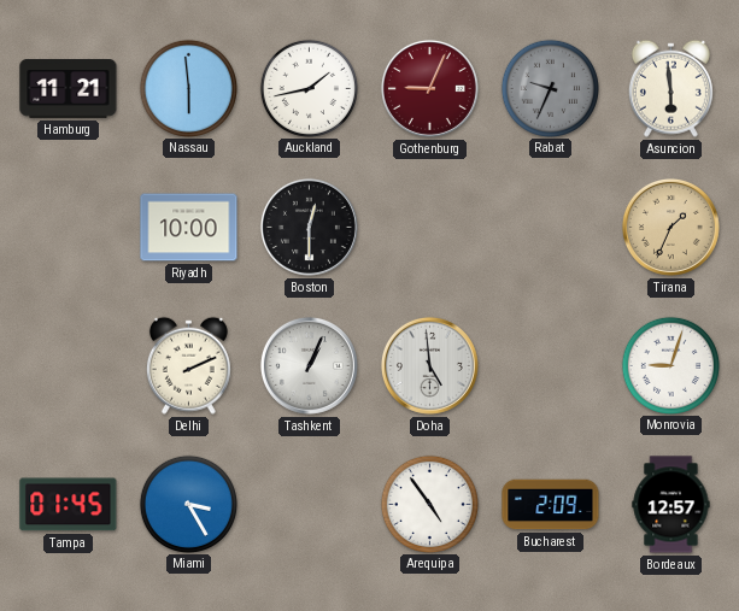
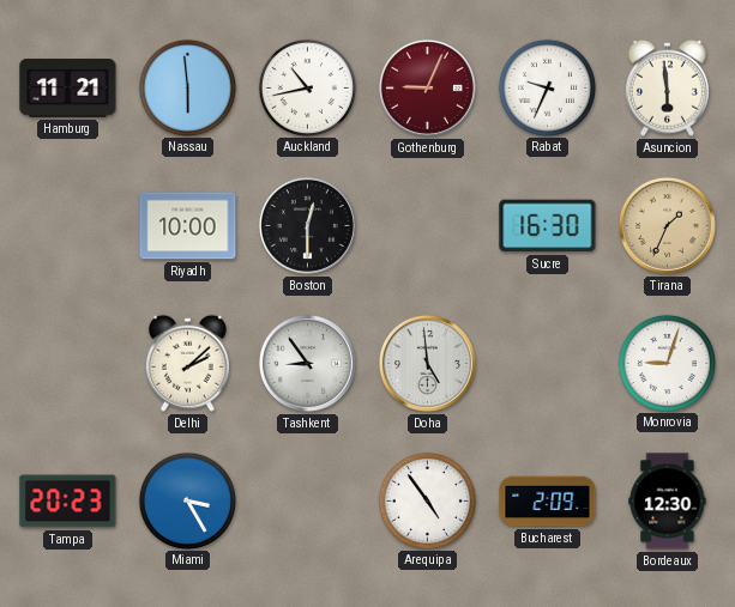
Auckland: 1:43 -> 10:43 (307, 87)
Rabat dial: grey -> white (547, 87)
Sucre: none -> 16:30 (548, 226)
Delhi: 2:11 -> 2:08 (187, 363)
Tashkent: 1:04 -> 8:54 (307, 363)
Tampa: 01:45 -> 20:23 (68, 502)
Bordeaux: 12:57 -> 12:30 (668, 502)
